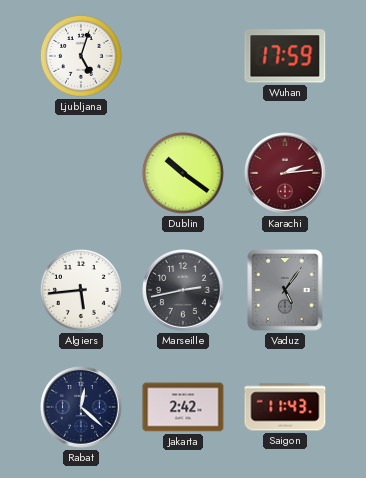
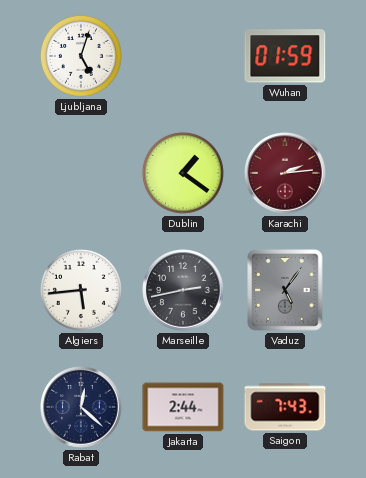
Wuhan: 17:59 -> 01:59 (285, 56)
Dublin: 10:21 -> 1:21 (183, 173)
Jakarta: 2:42 -> 2:44 (183, 407)
Saigon: 11:43 -> 7:43 (285, 407)
